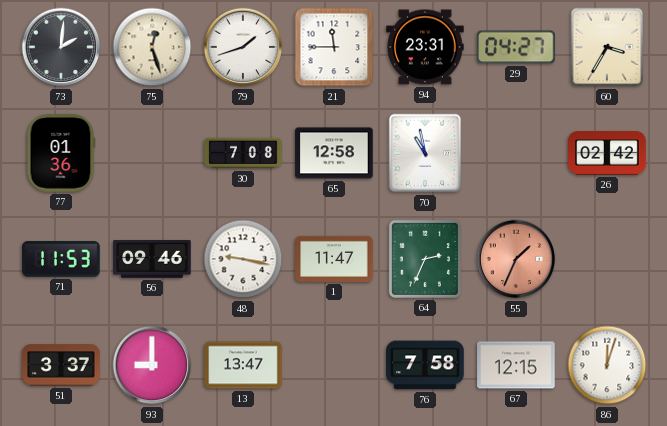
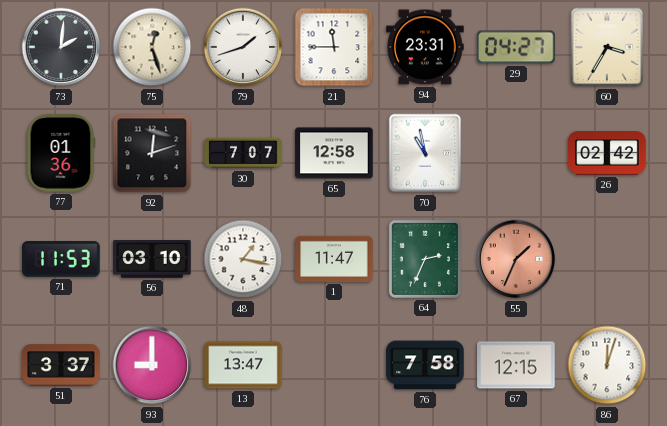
92: none -> 12:12 (152, 153)
30: 7:08 -> 7:07 (243, 153)
56: 09:46 -> 03:10 (152, 259)
48: 9:17 -> 1:17 (243, 259)
